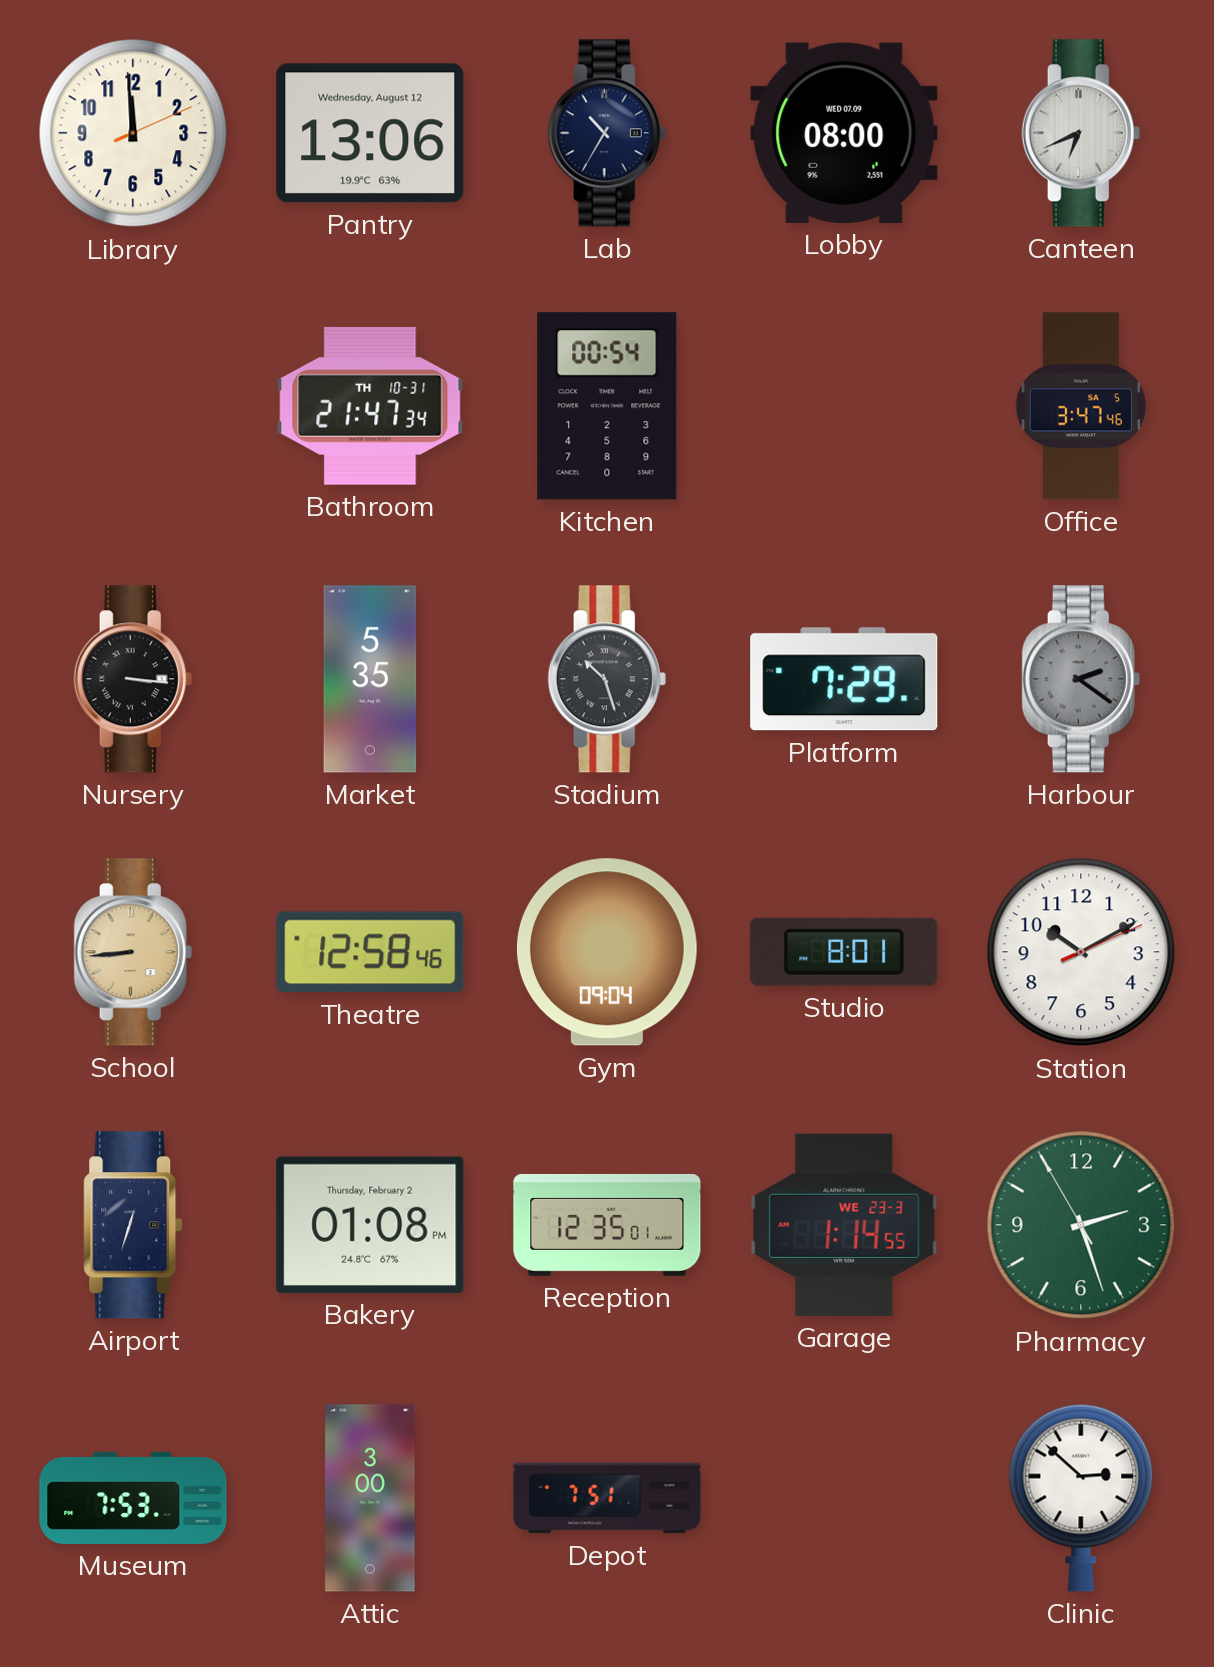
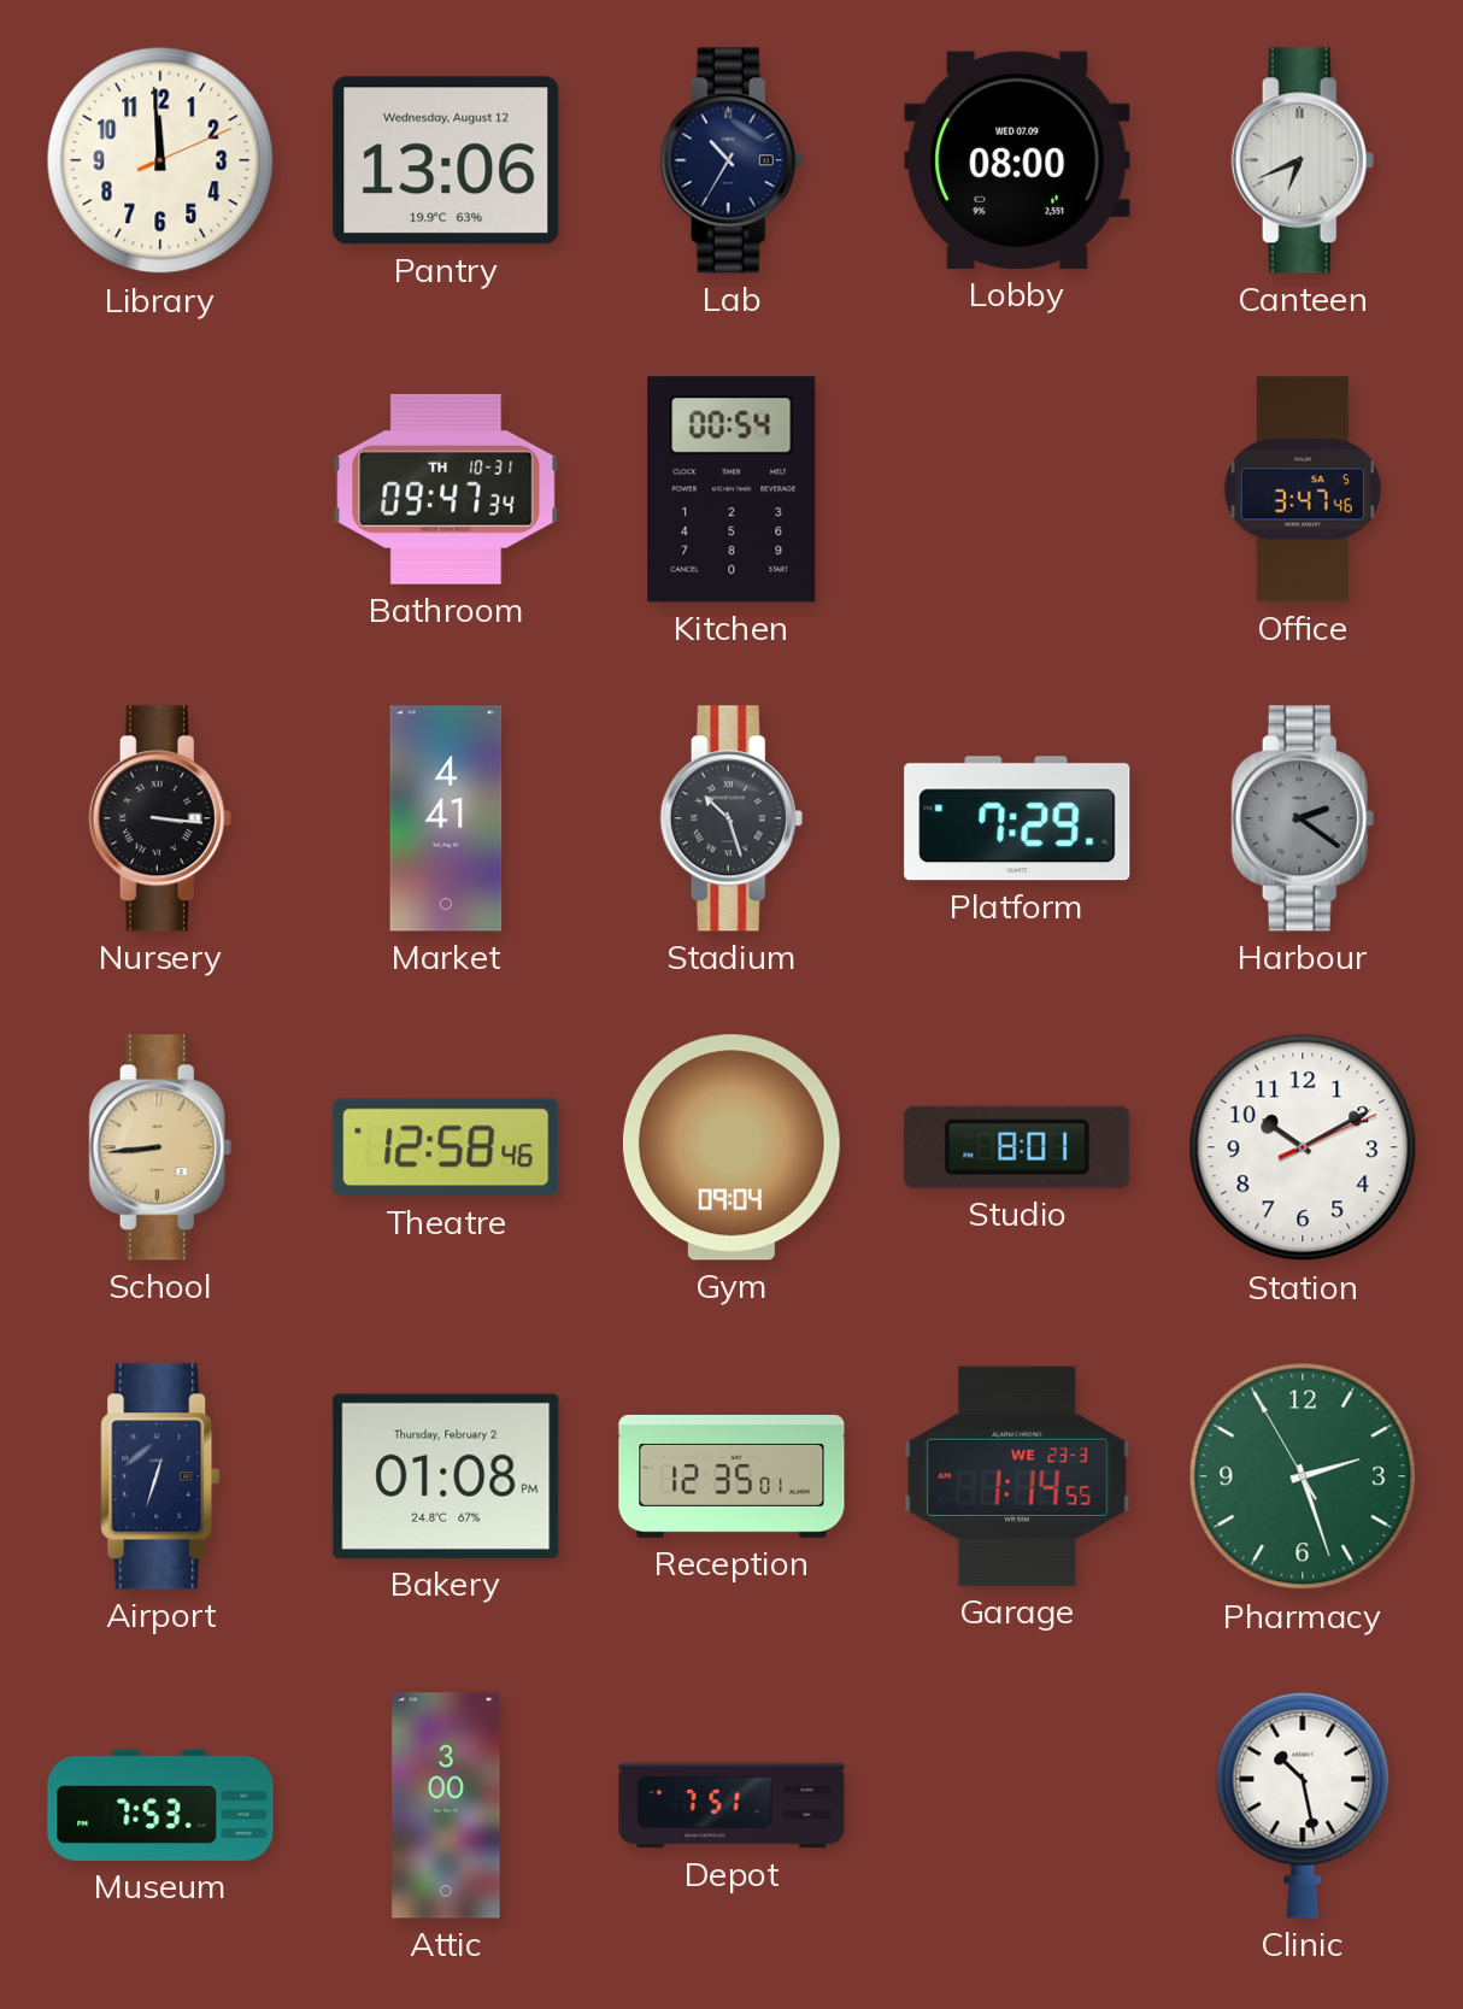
Bathroom: 21:47 -> 09:47 (446, 489)
Market: 5:35 -> 4:41 (446, 818)
Clinic: 2:52 -> 10:28 (1303, 1805)
